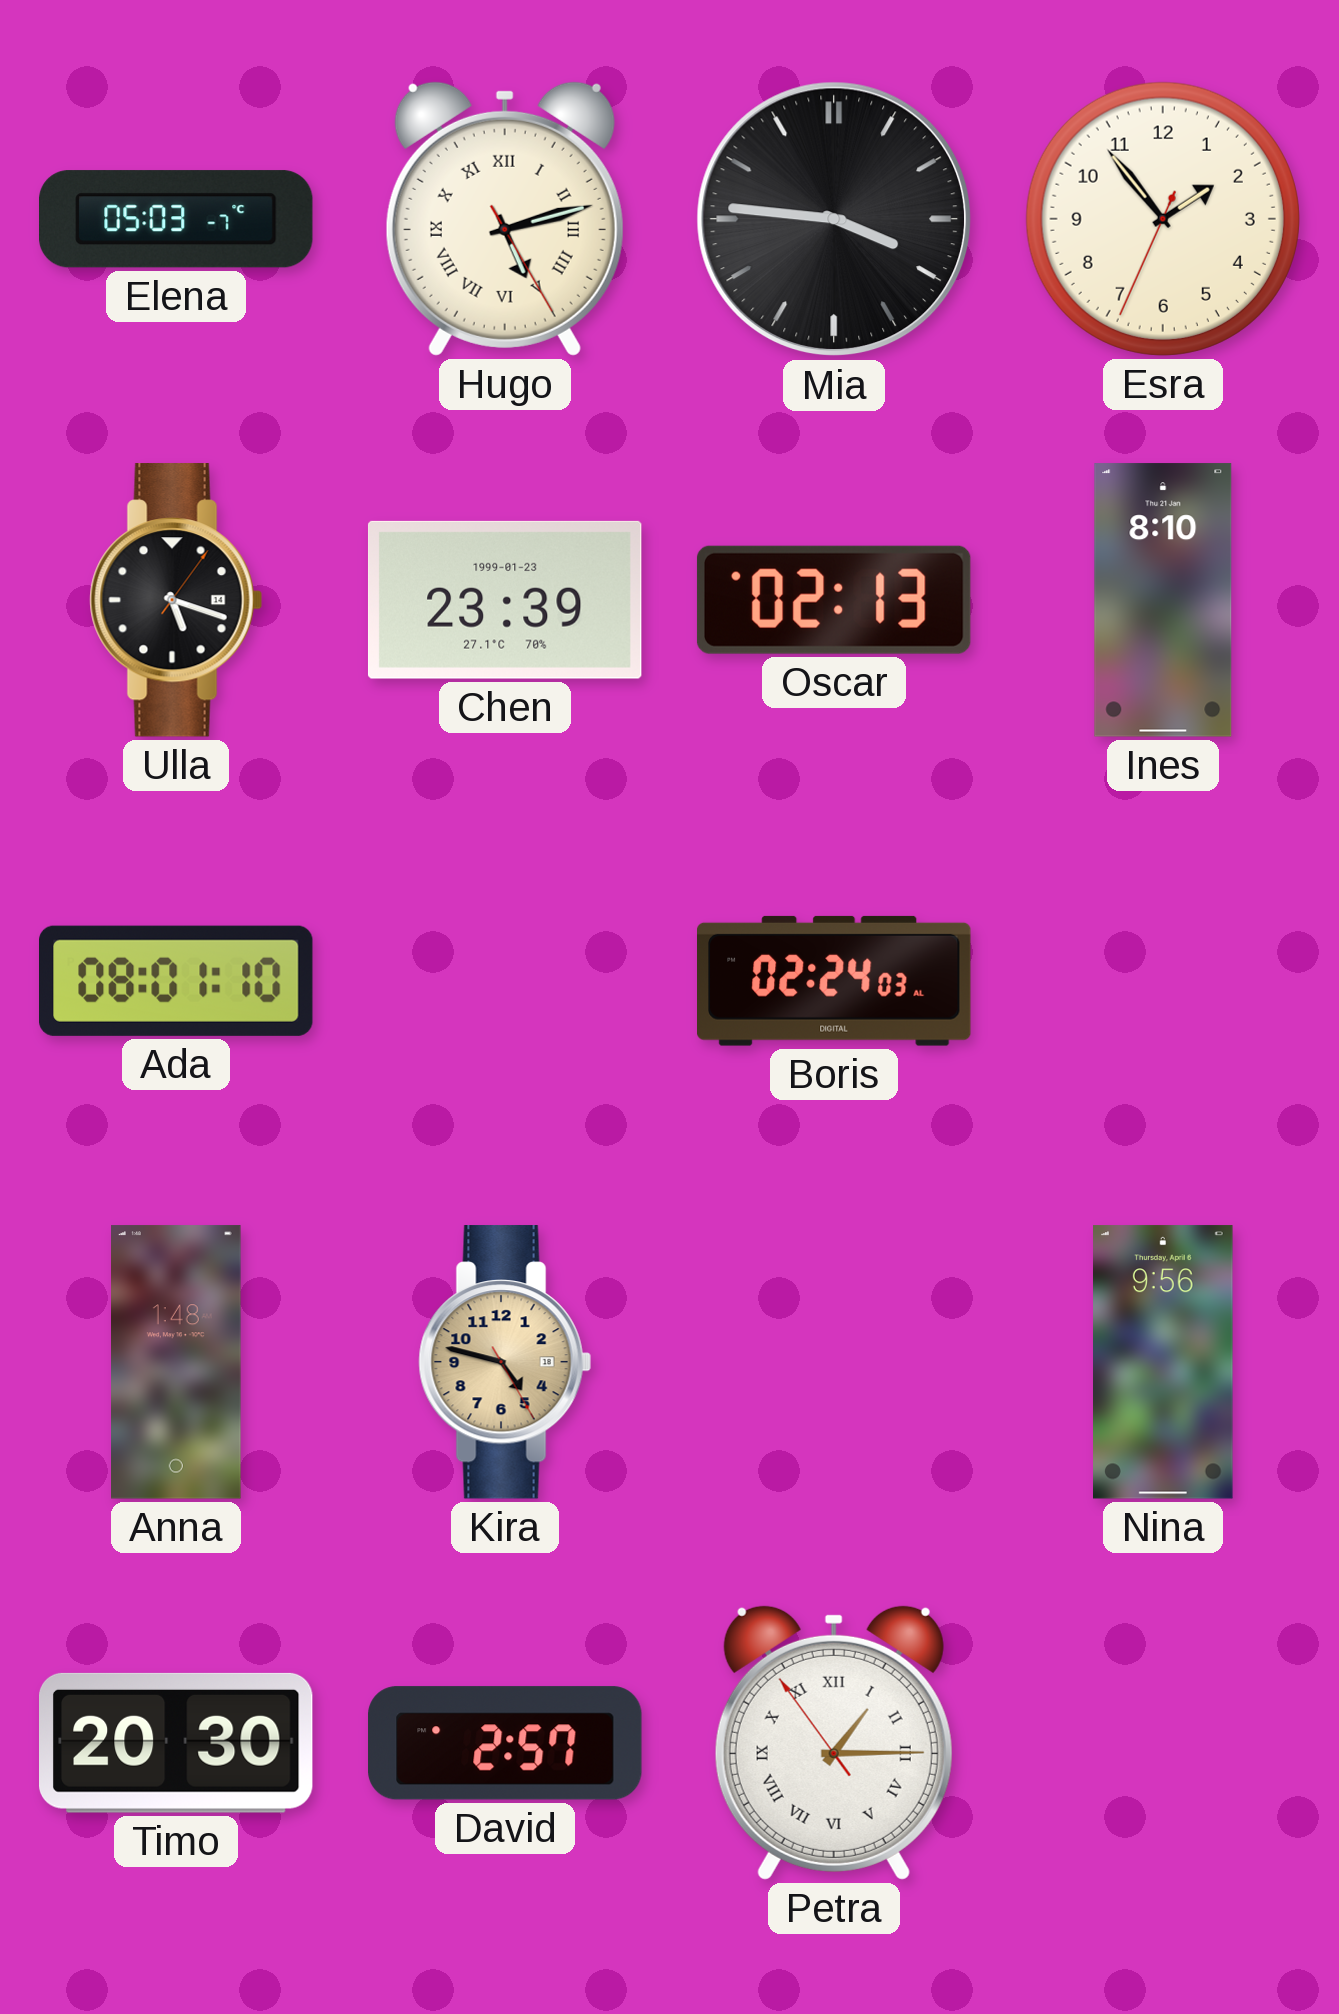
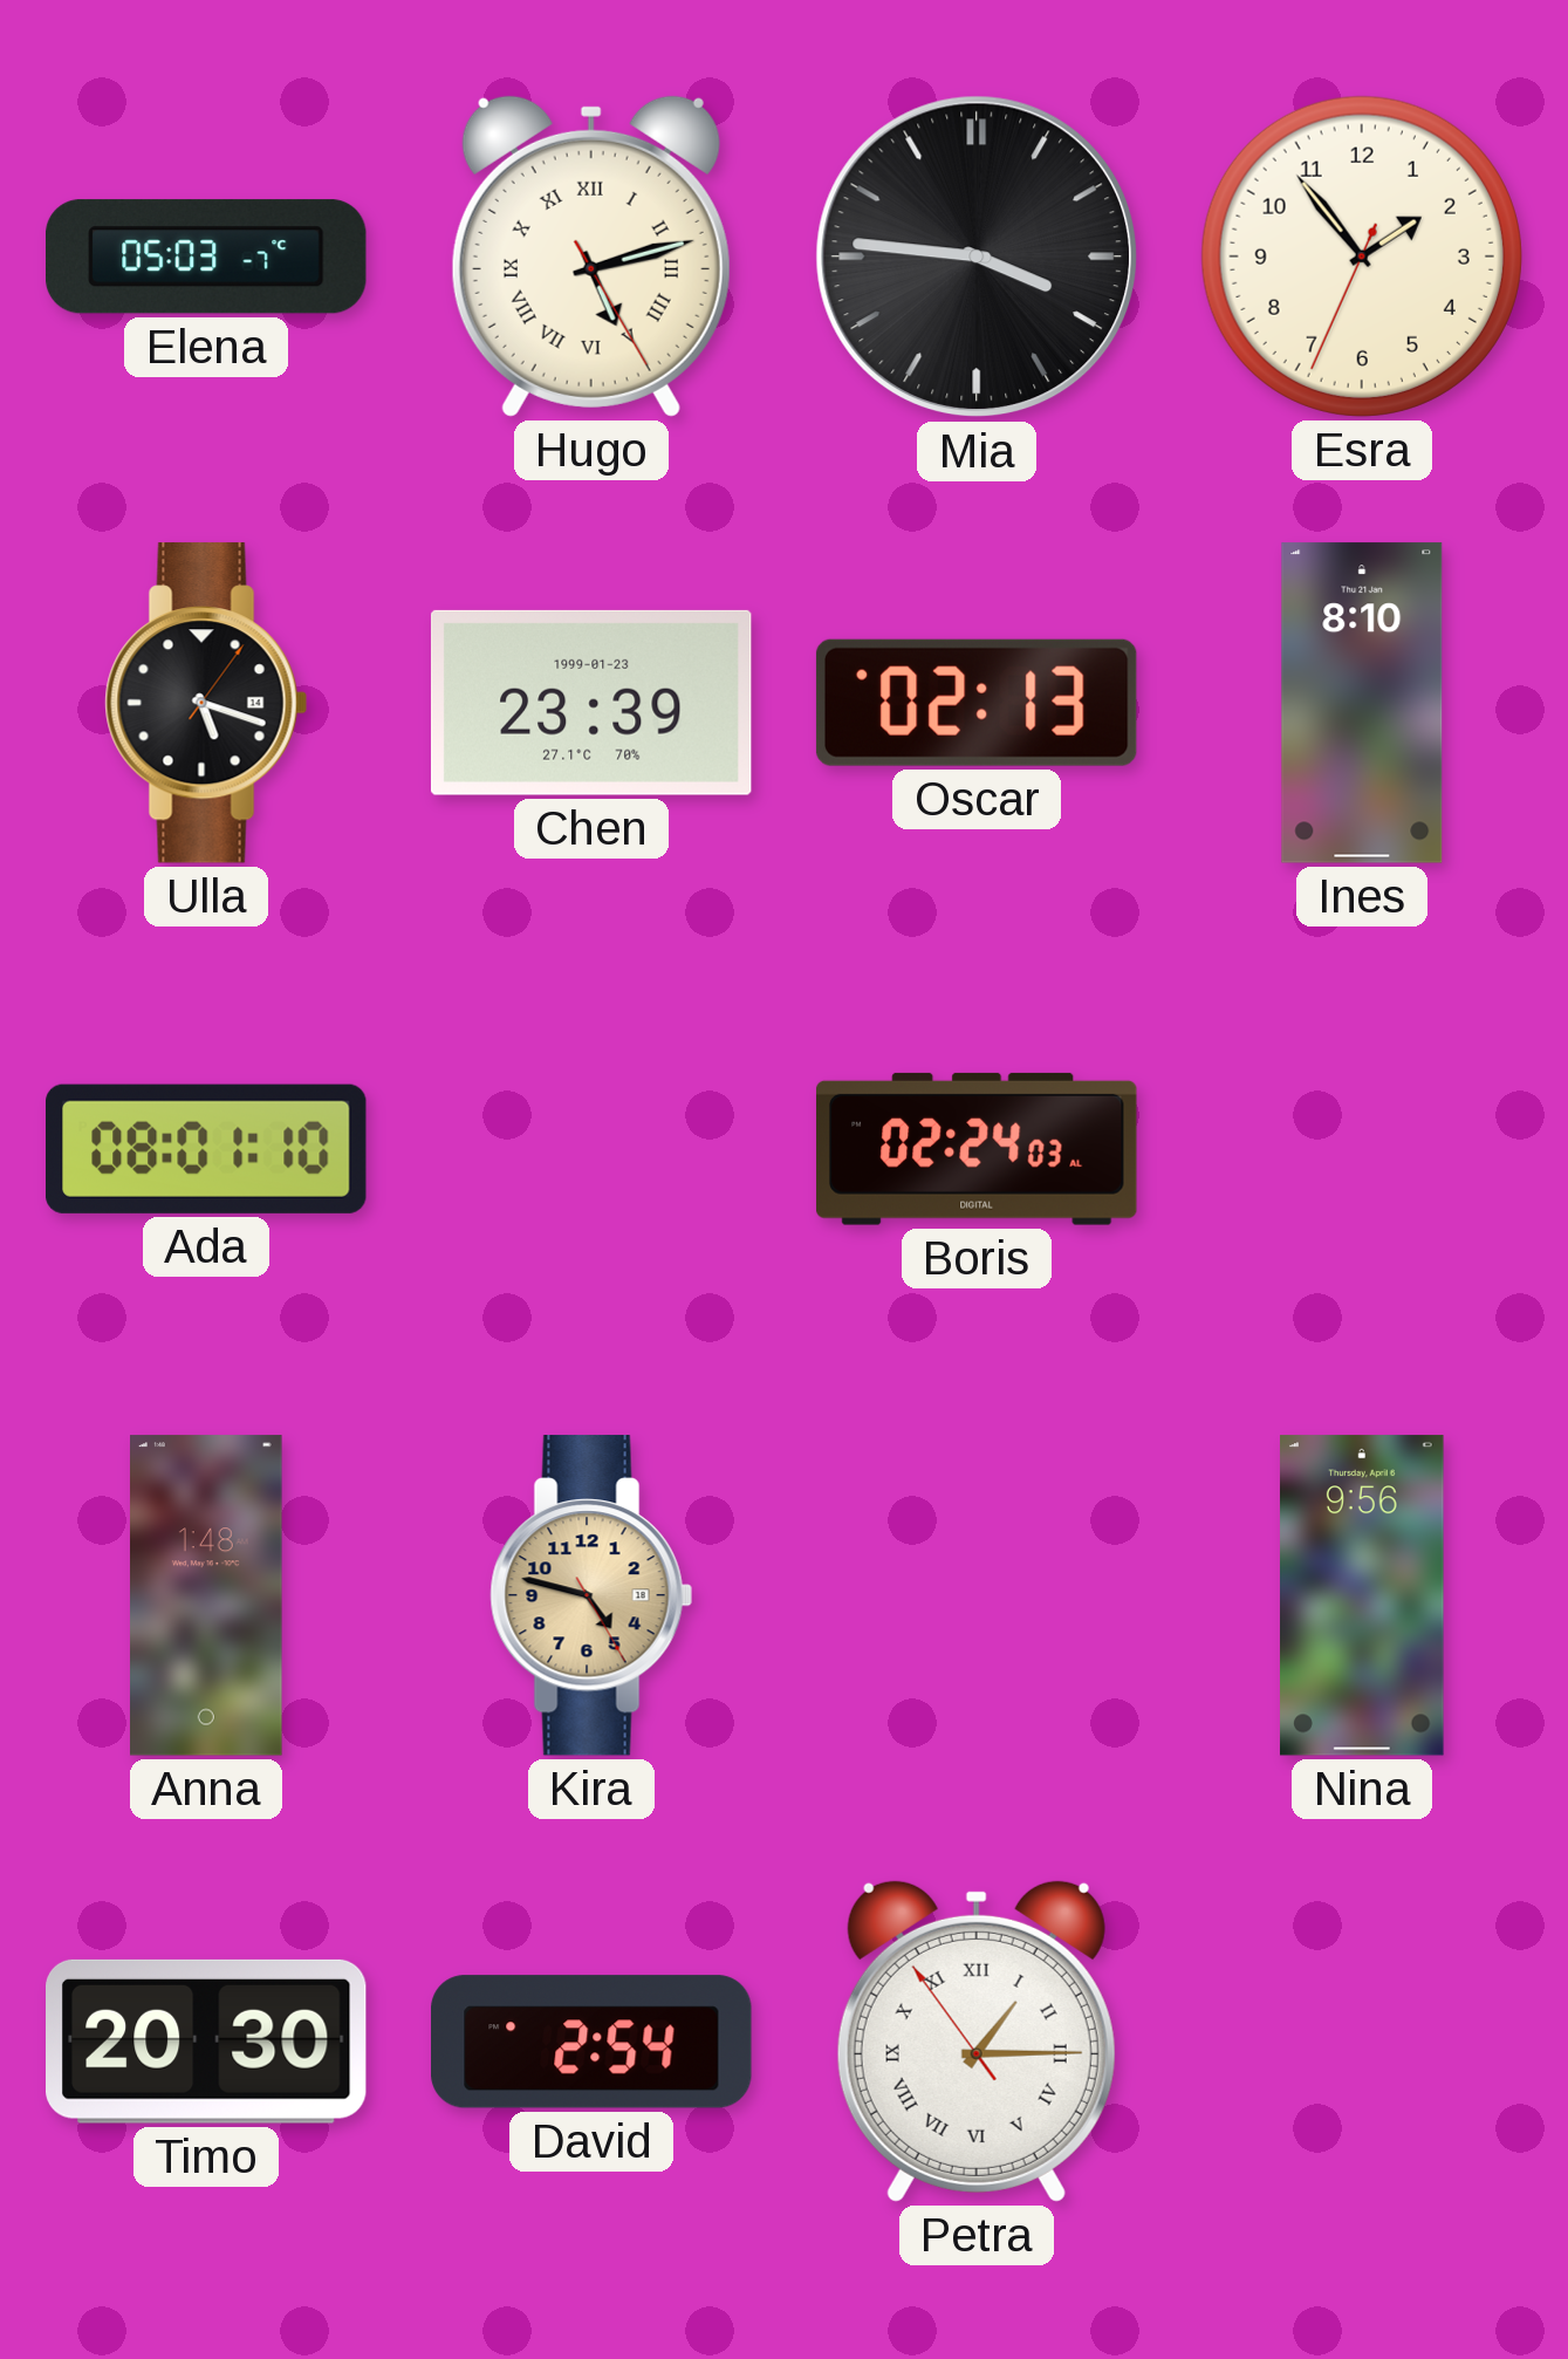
David: 2:57 -> 2:54 (591, 2042)
